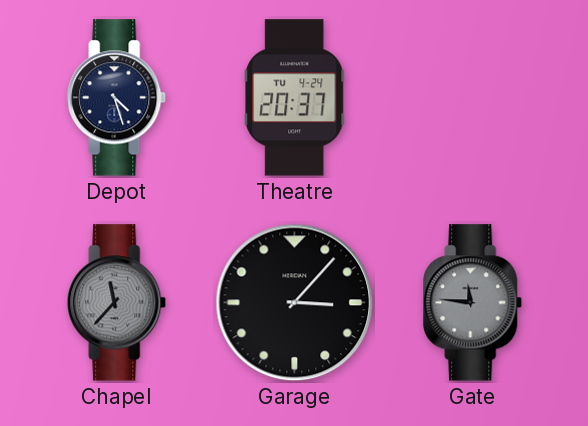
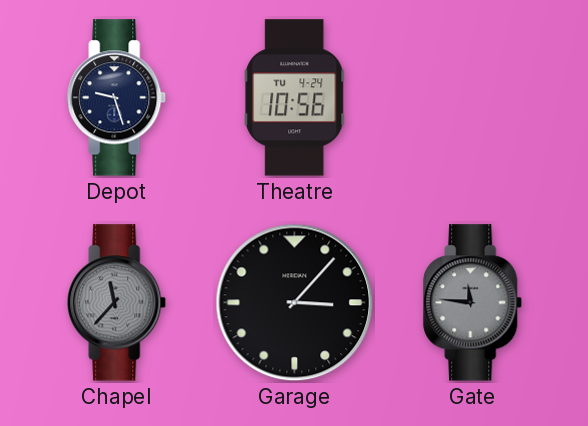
Depot: 4:27 -> 9:27 (117, 98)
Theatre: 20:37 -> 10:56 (295, 98)
